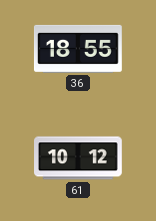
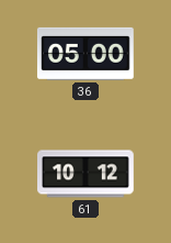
36: 18:55 -> 05:00 (86, 54)
